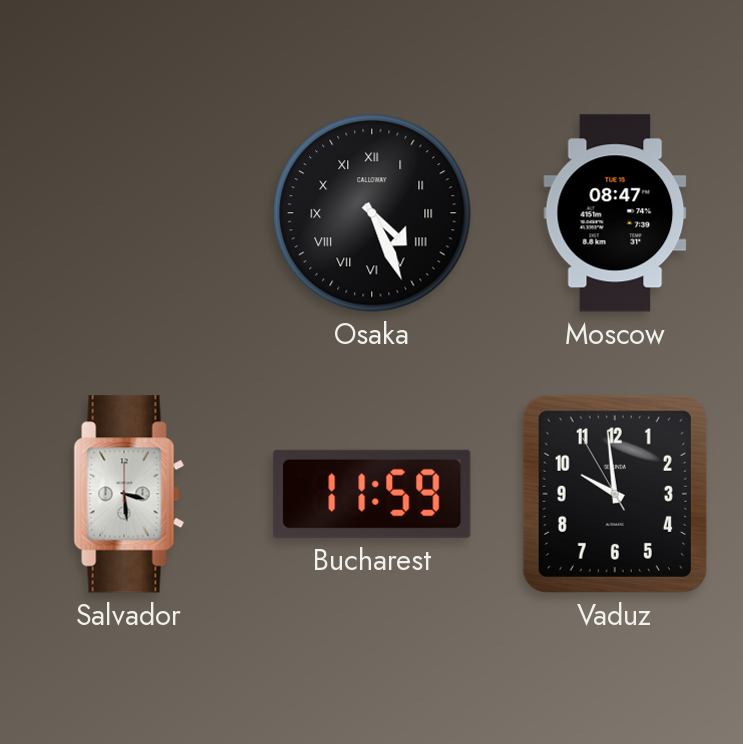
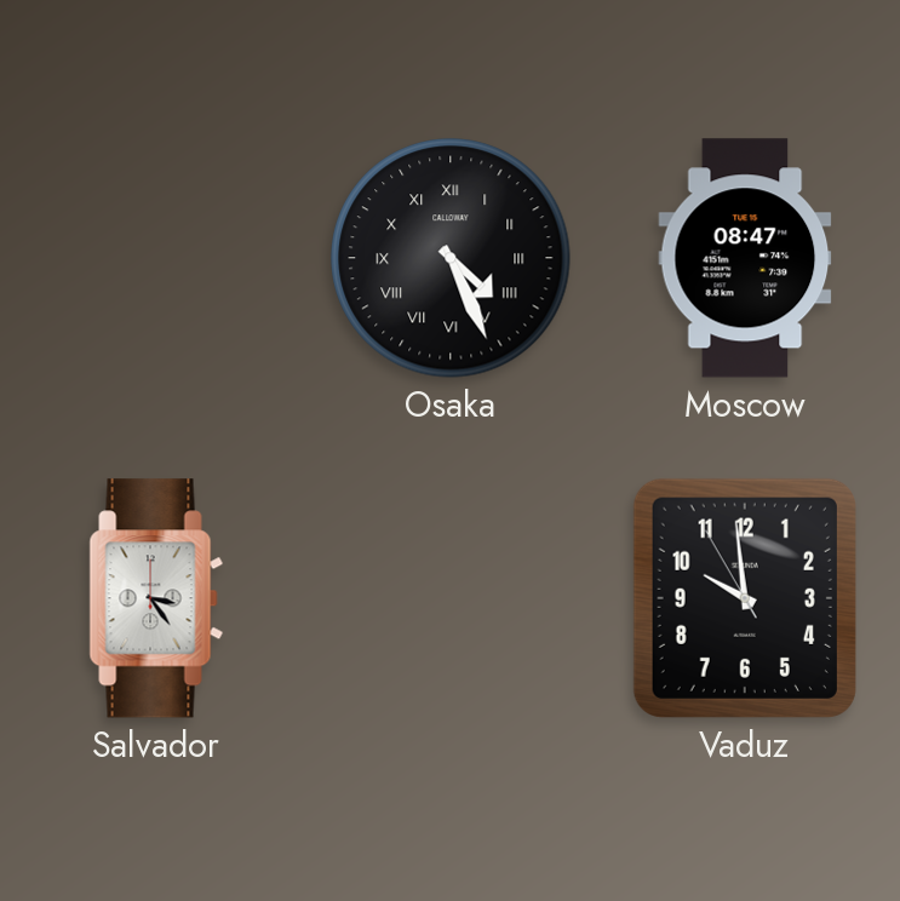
Salvador: 3:29 -> 3:24 (156, 598)
Bucharest: 11:59 -> none (372, 494)
